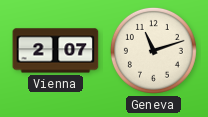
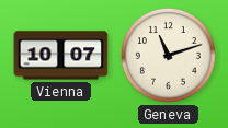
Vienna: 2:07 -> 10:07 (61, 56)
